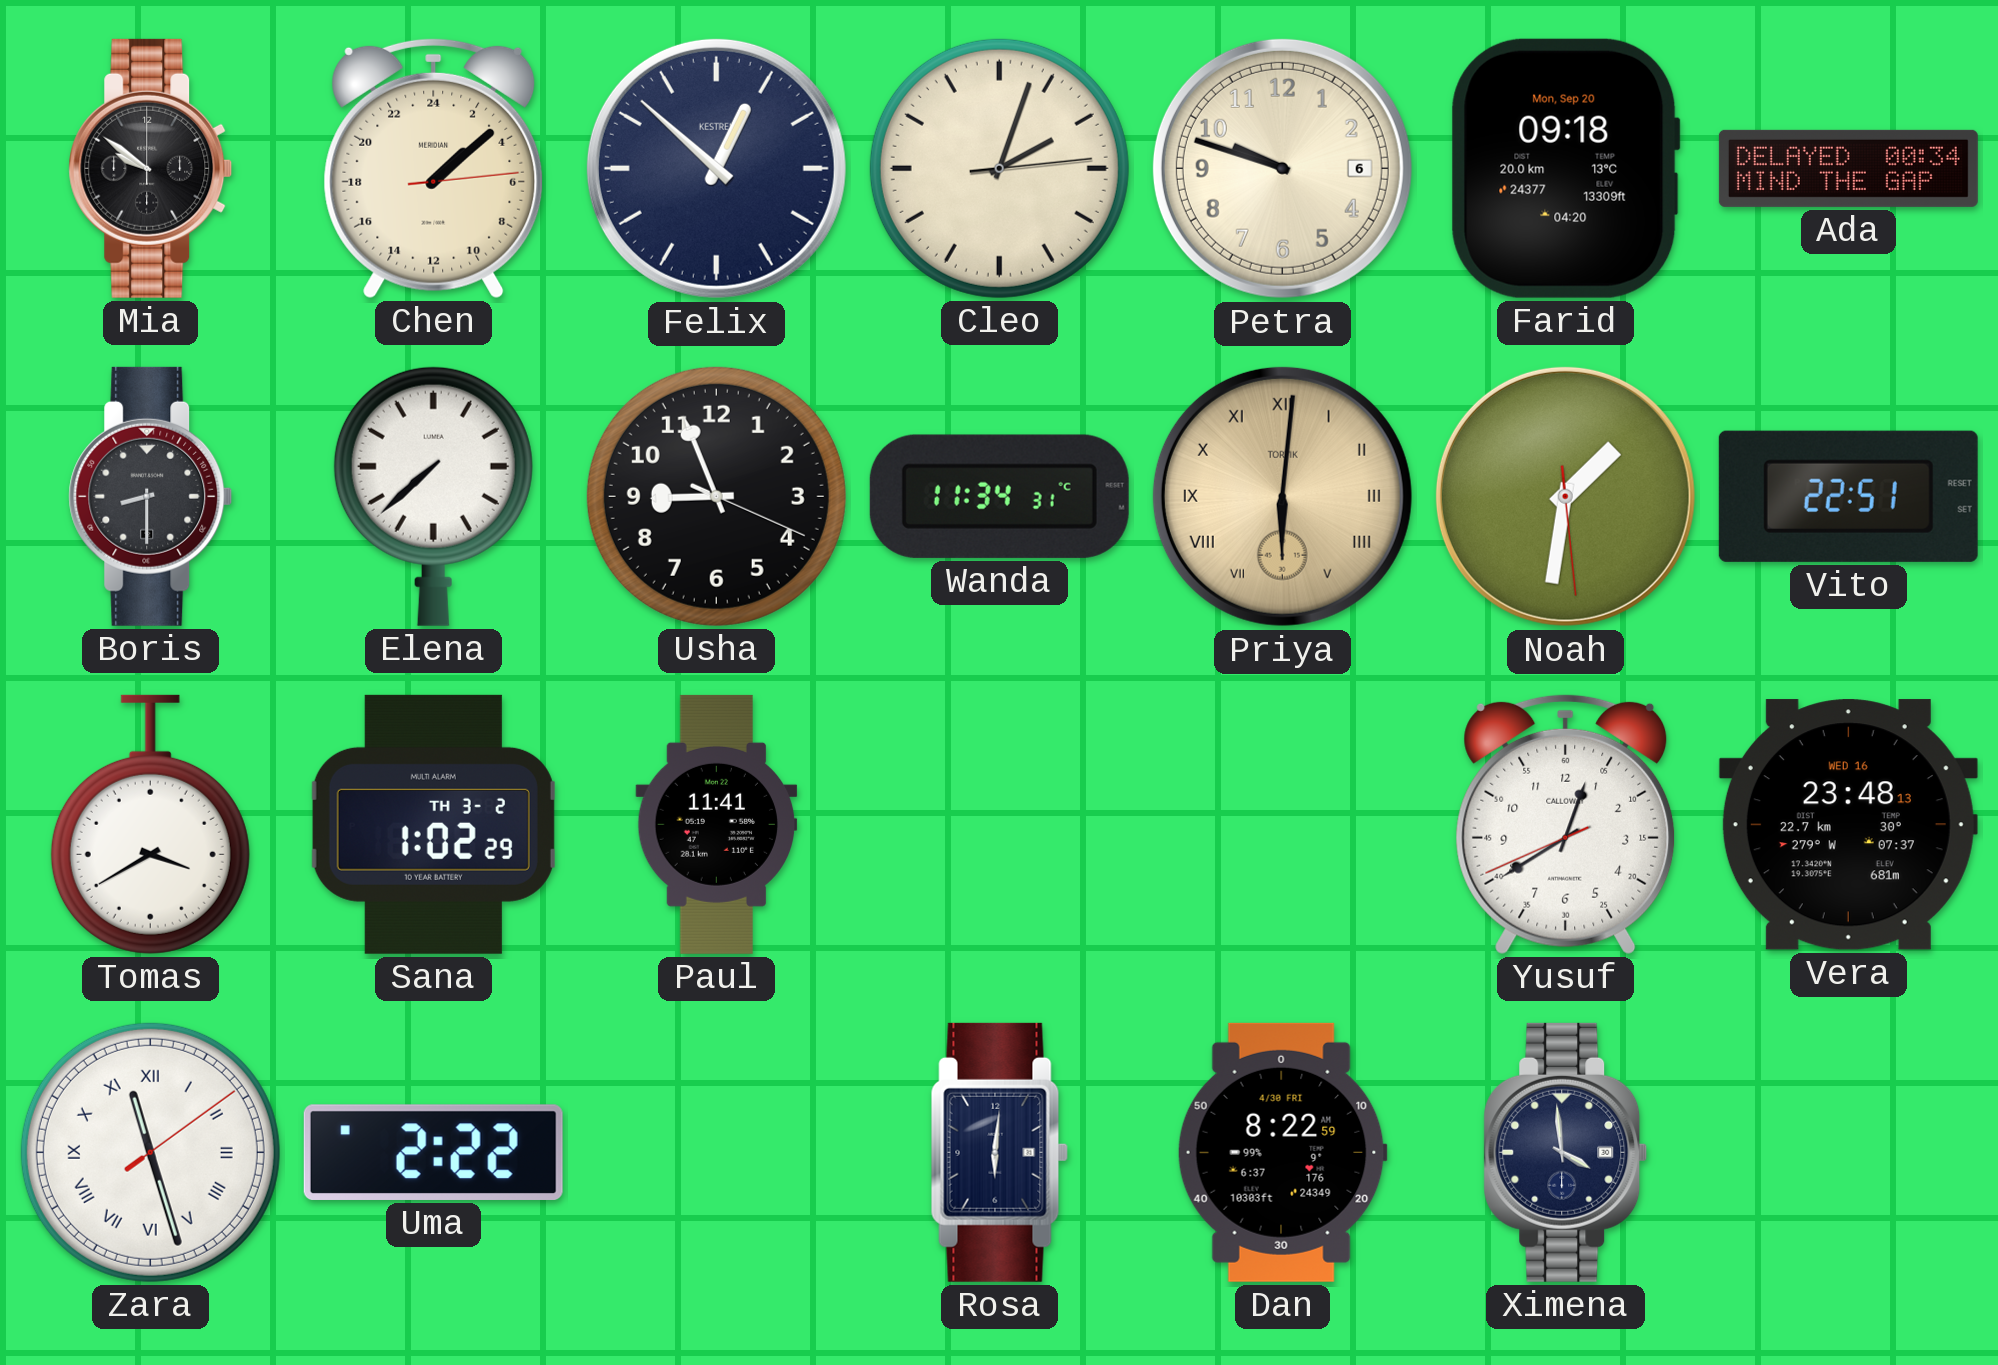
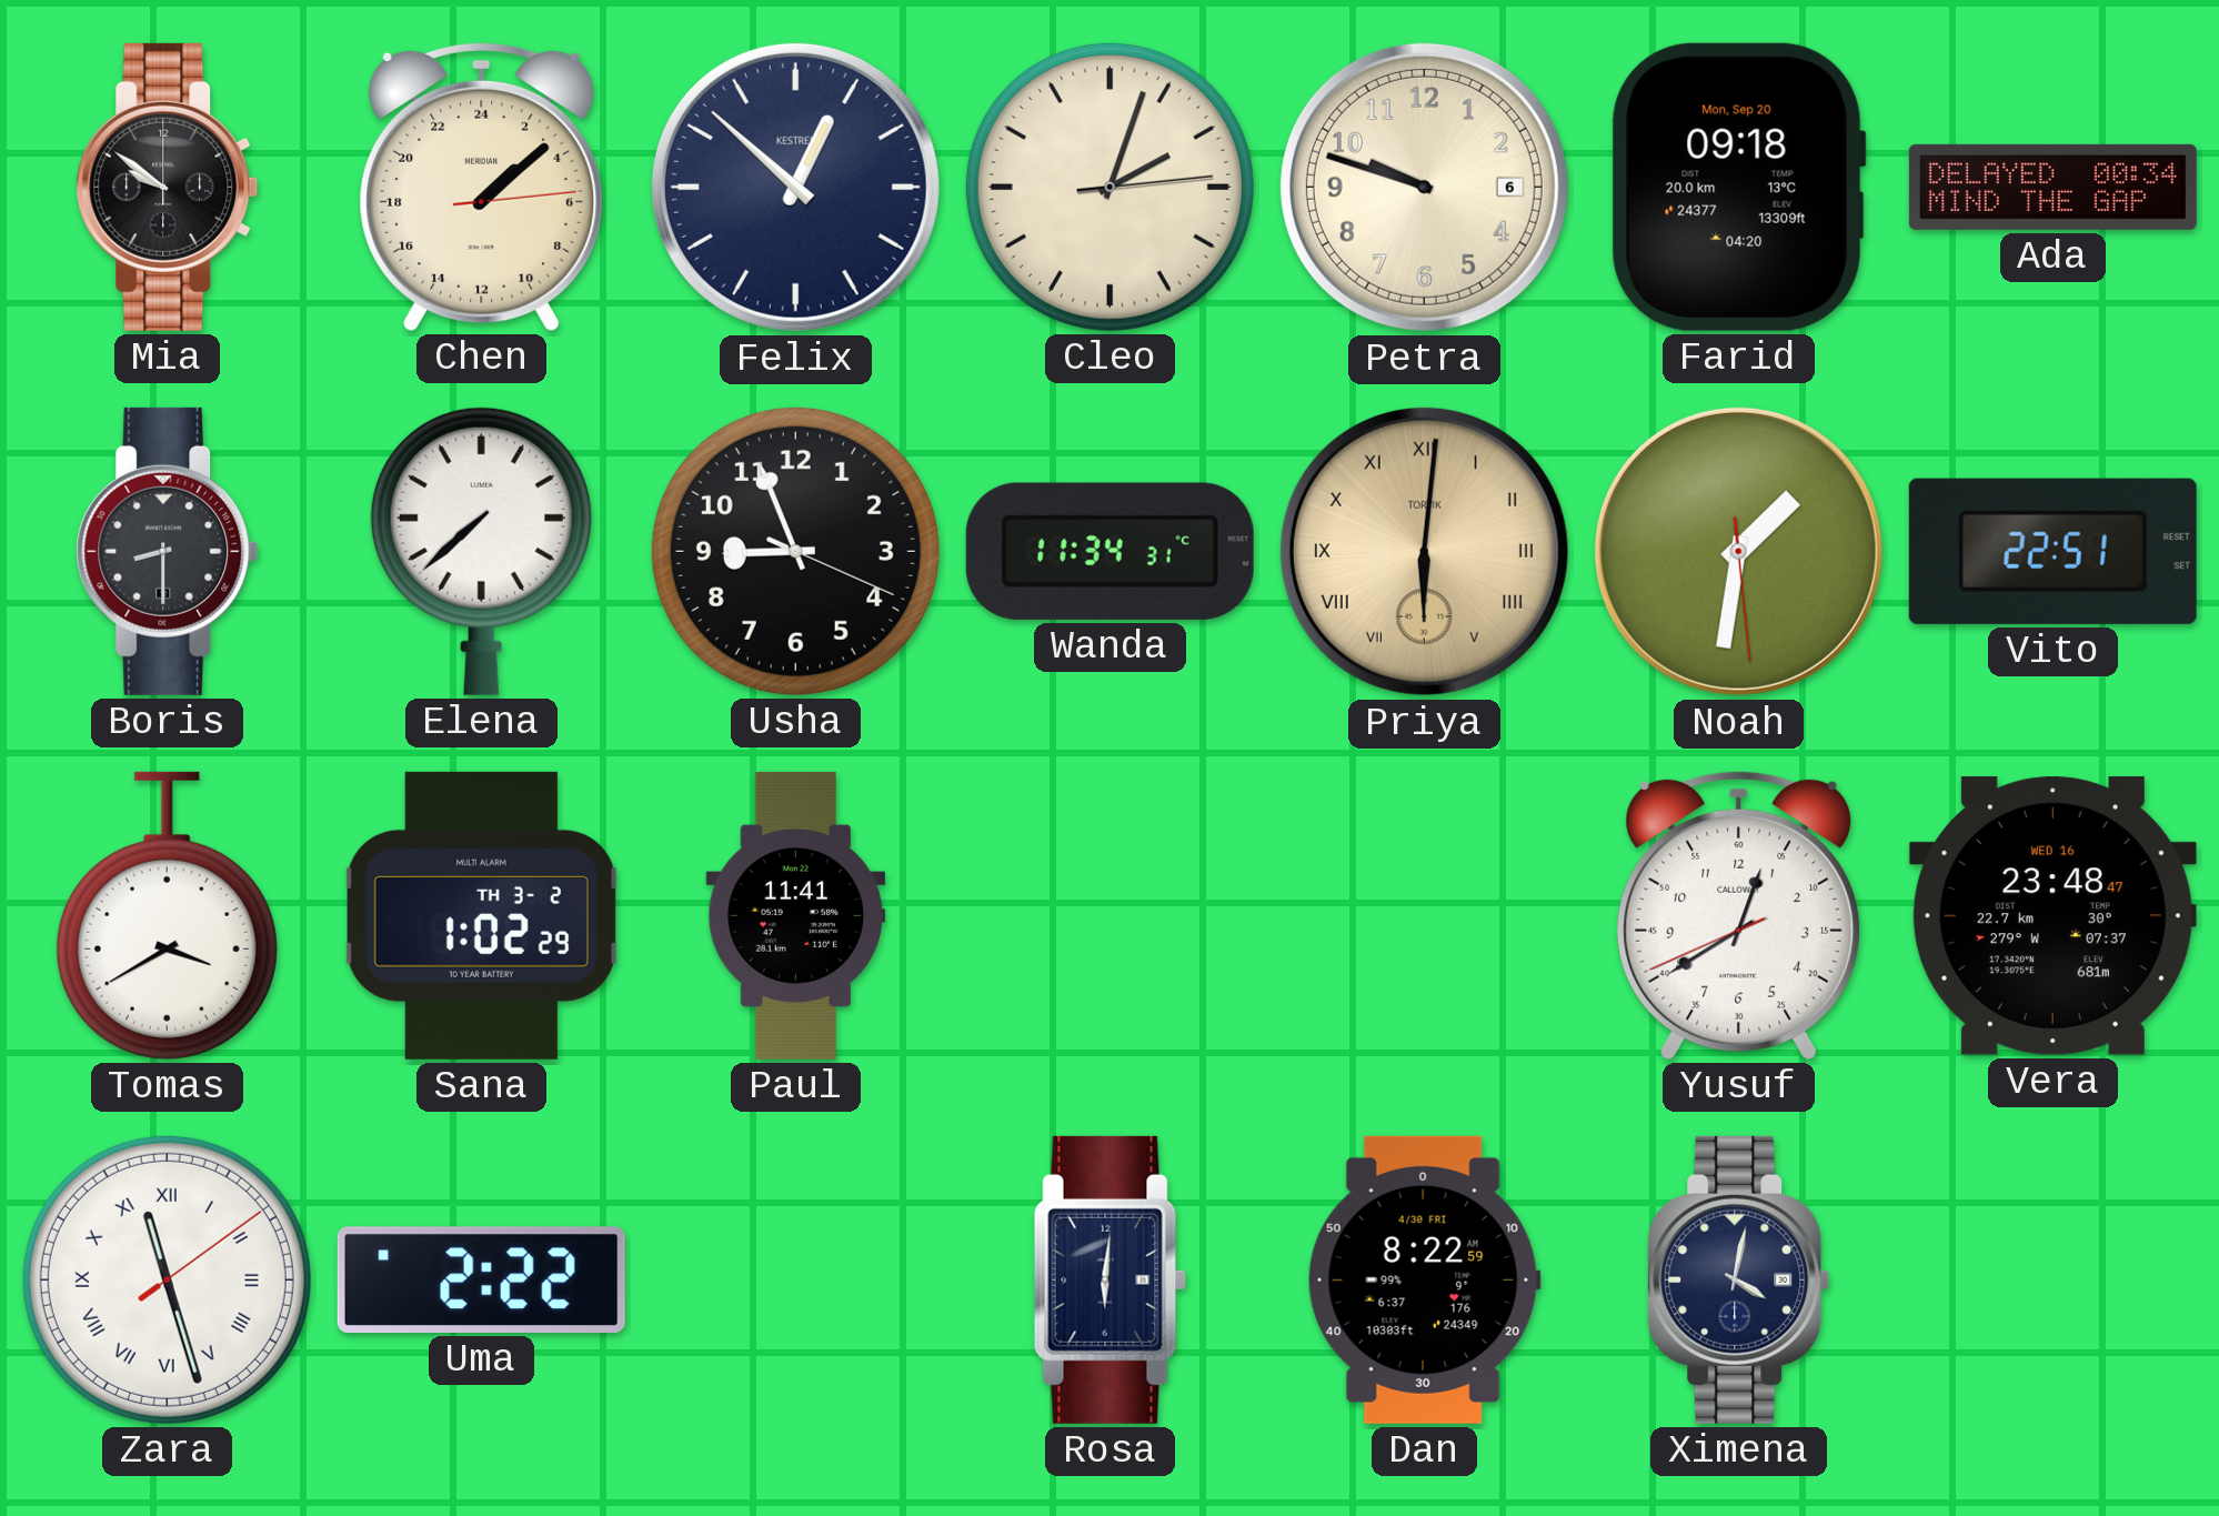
Vera: 23:48:13 -> 23:48:47 (2052, 916)
Ximena: 3:59 -> 4:02 (1739, 1279)
